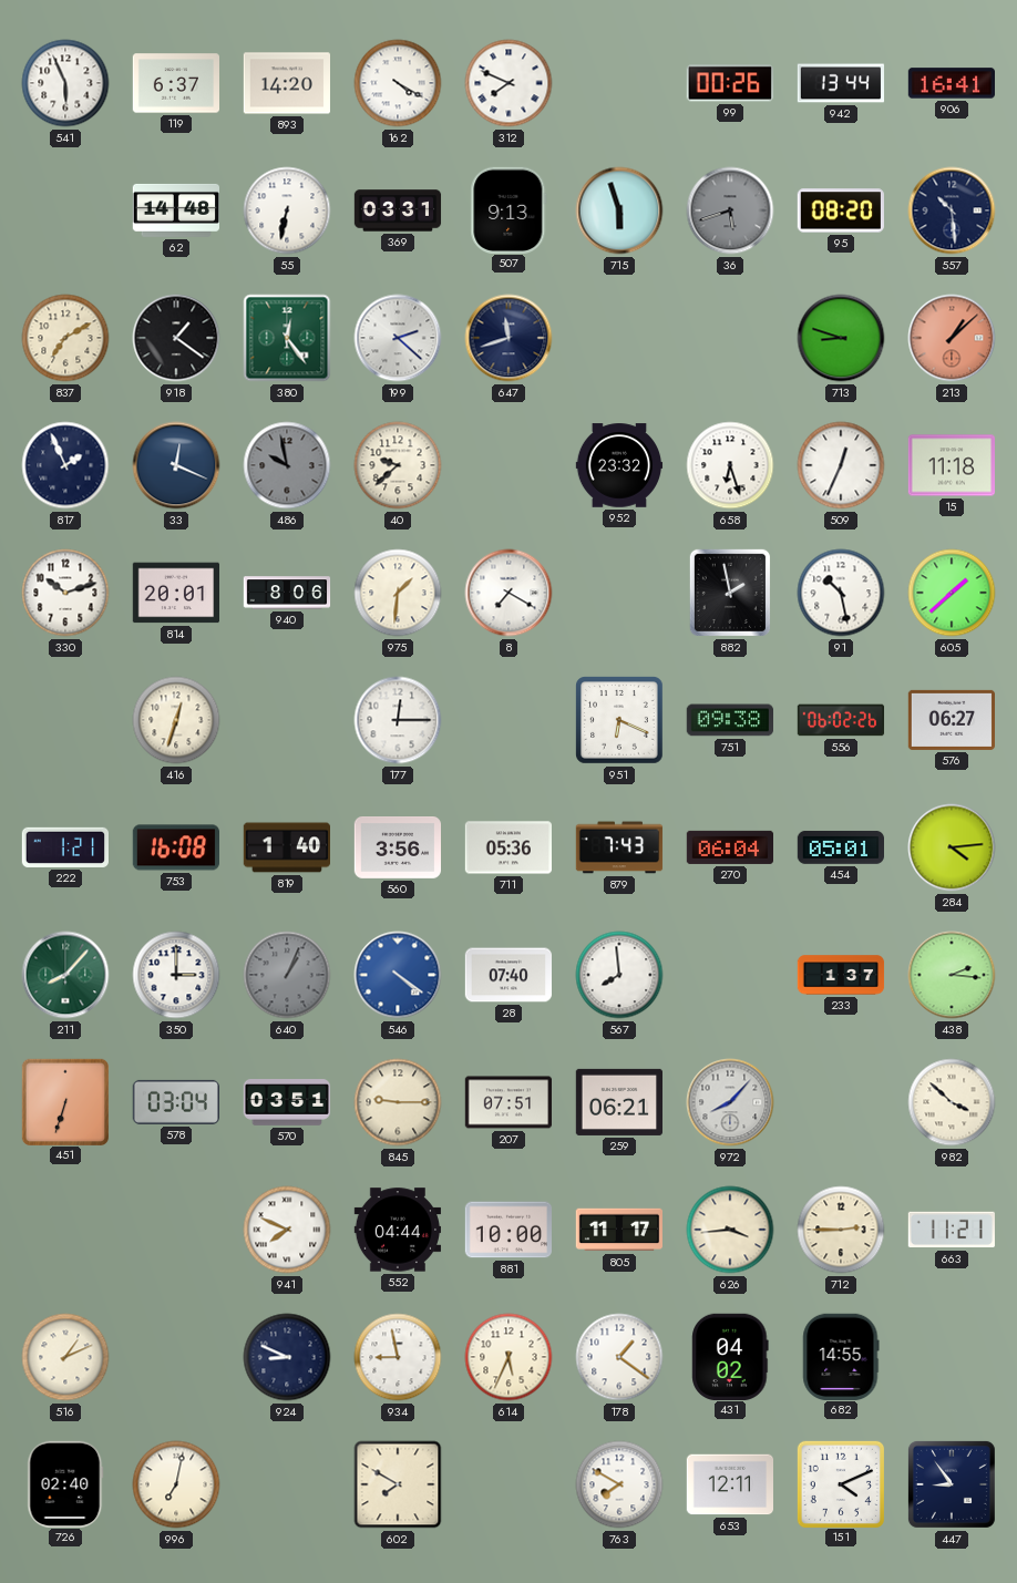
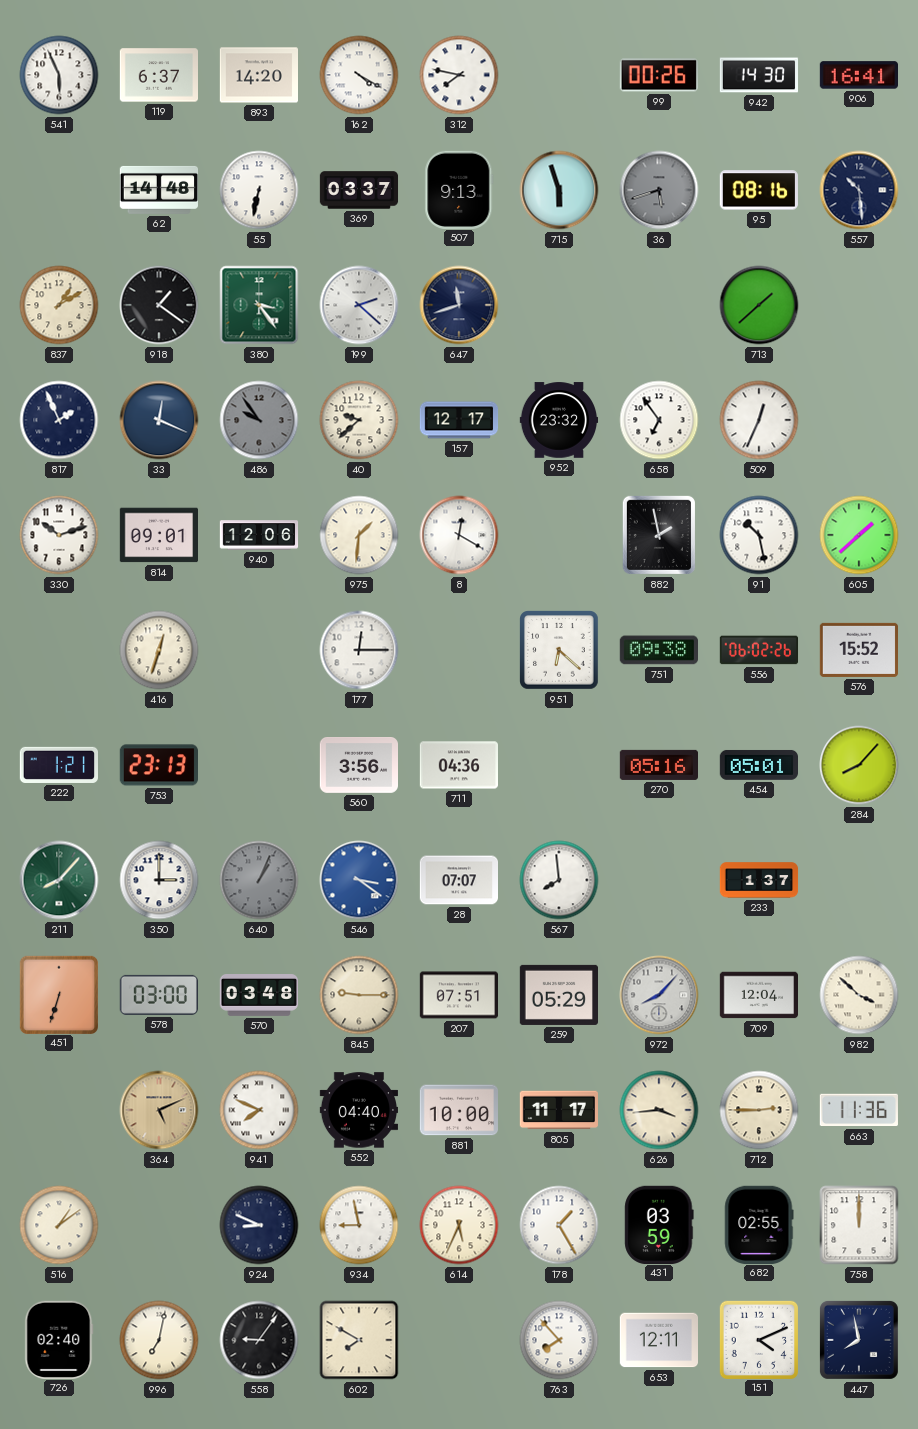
312: 7:49 -> 7:47 (459, 75)
942: 13:44 -> 14:30 (759, 75)
369: 03:31 -> 03:37 (359, 190)
95: 08:20 -> 08:16 (759, 190)
837: 7:10 -> 1:10 (59, 305)
380: 12:24 -> 3:24 (259, 305)
713: 8:48 -> 1:38 (759, 305)
213: 1:08 -> none (952, 338)
486: 9:58 -> 9:54 (259, 420)
157: none -> 12:17 (459, 420)
658: 6:27 -> 6:54 (659, 420)
15: 11:18 -> none (951, 465)
814: 20:01 -> 09:01 (158, 535)
940: 8:06 -> 12:06 (259, 535)
8: 7:20 -> 12:20 (459, 535)
951: 6:19 -> 6:22 (560, 651)
576: 06:27 -> 15:52 (858, 650)
753: 16:08 -> 23:13 (158, 765)
819: 1:40 -> none (287, 847)
711: 05:36 -> 04:36 (458, 765)
879: 7:43 -> none (619, 847)
270: 06:04 -> 05:16 (658, 765)
284: 4:14 -> 8:07 (859, 765)
546: 4:21 -> 3:21 (359, 880)
28: 07:40 -> 07:07 (458, 880)
438: 2:16 -> none (952, 975)
578: 03:04 -> 03:00 (158, 995)
570: 03:51 -> 03:48 (259, 996)
259: 06:21 -> 05:29 (558, 995)
709: none -> 12:04 (759, 995)
364: none -> 5:11 (159, 1110)
552: 04:44 -> 04:40 (359, 1110)
663: 11:21 -> 11:36 (859, 1110)
516: 1:11 -> 1:09 (59, 1225)
178: 1:21 -> 1:25 (559, 1225)
431: 04:02 -> 03:59 (659, 1224)
682: 14:55 -> 02:55 (759, 1224)
758: none -> 12:00 (859, 1225)
558: none -> 9:06 (259, 1340)
763: 7:50 -> 7:53 (559, 1340)
447: 8:54 -> 7:58 (859, 1340)
